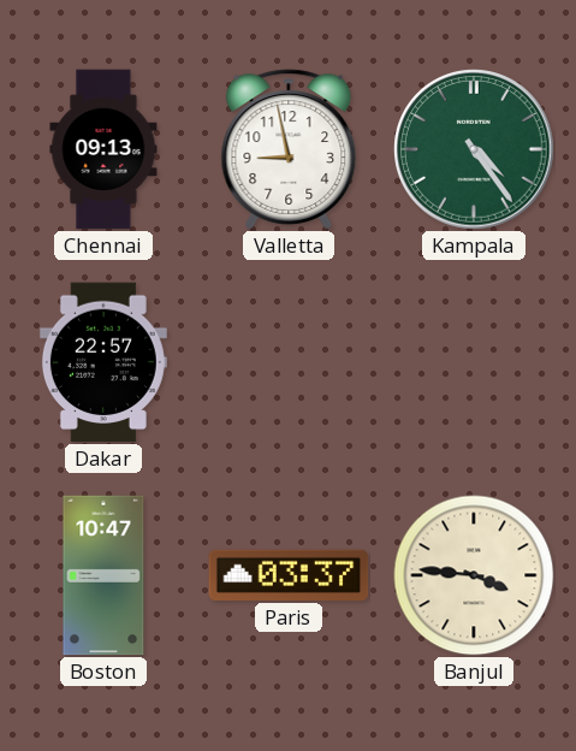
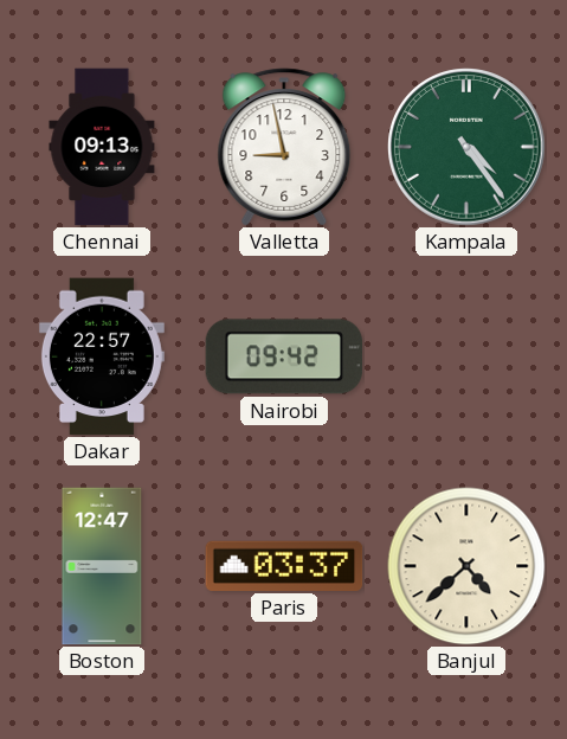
Nairobi: none -> 09:42 (284, 356)
Boston: 10:47 -> 12:47 (102, 566)
Banjul: 3:46 -> 4:38 (466, 566)
